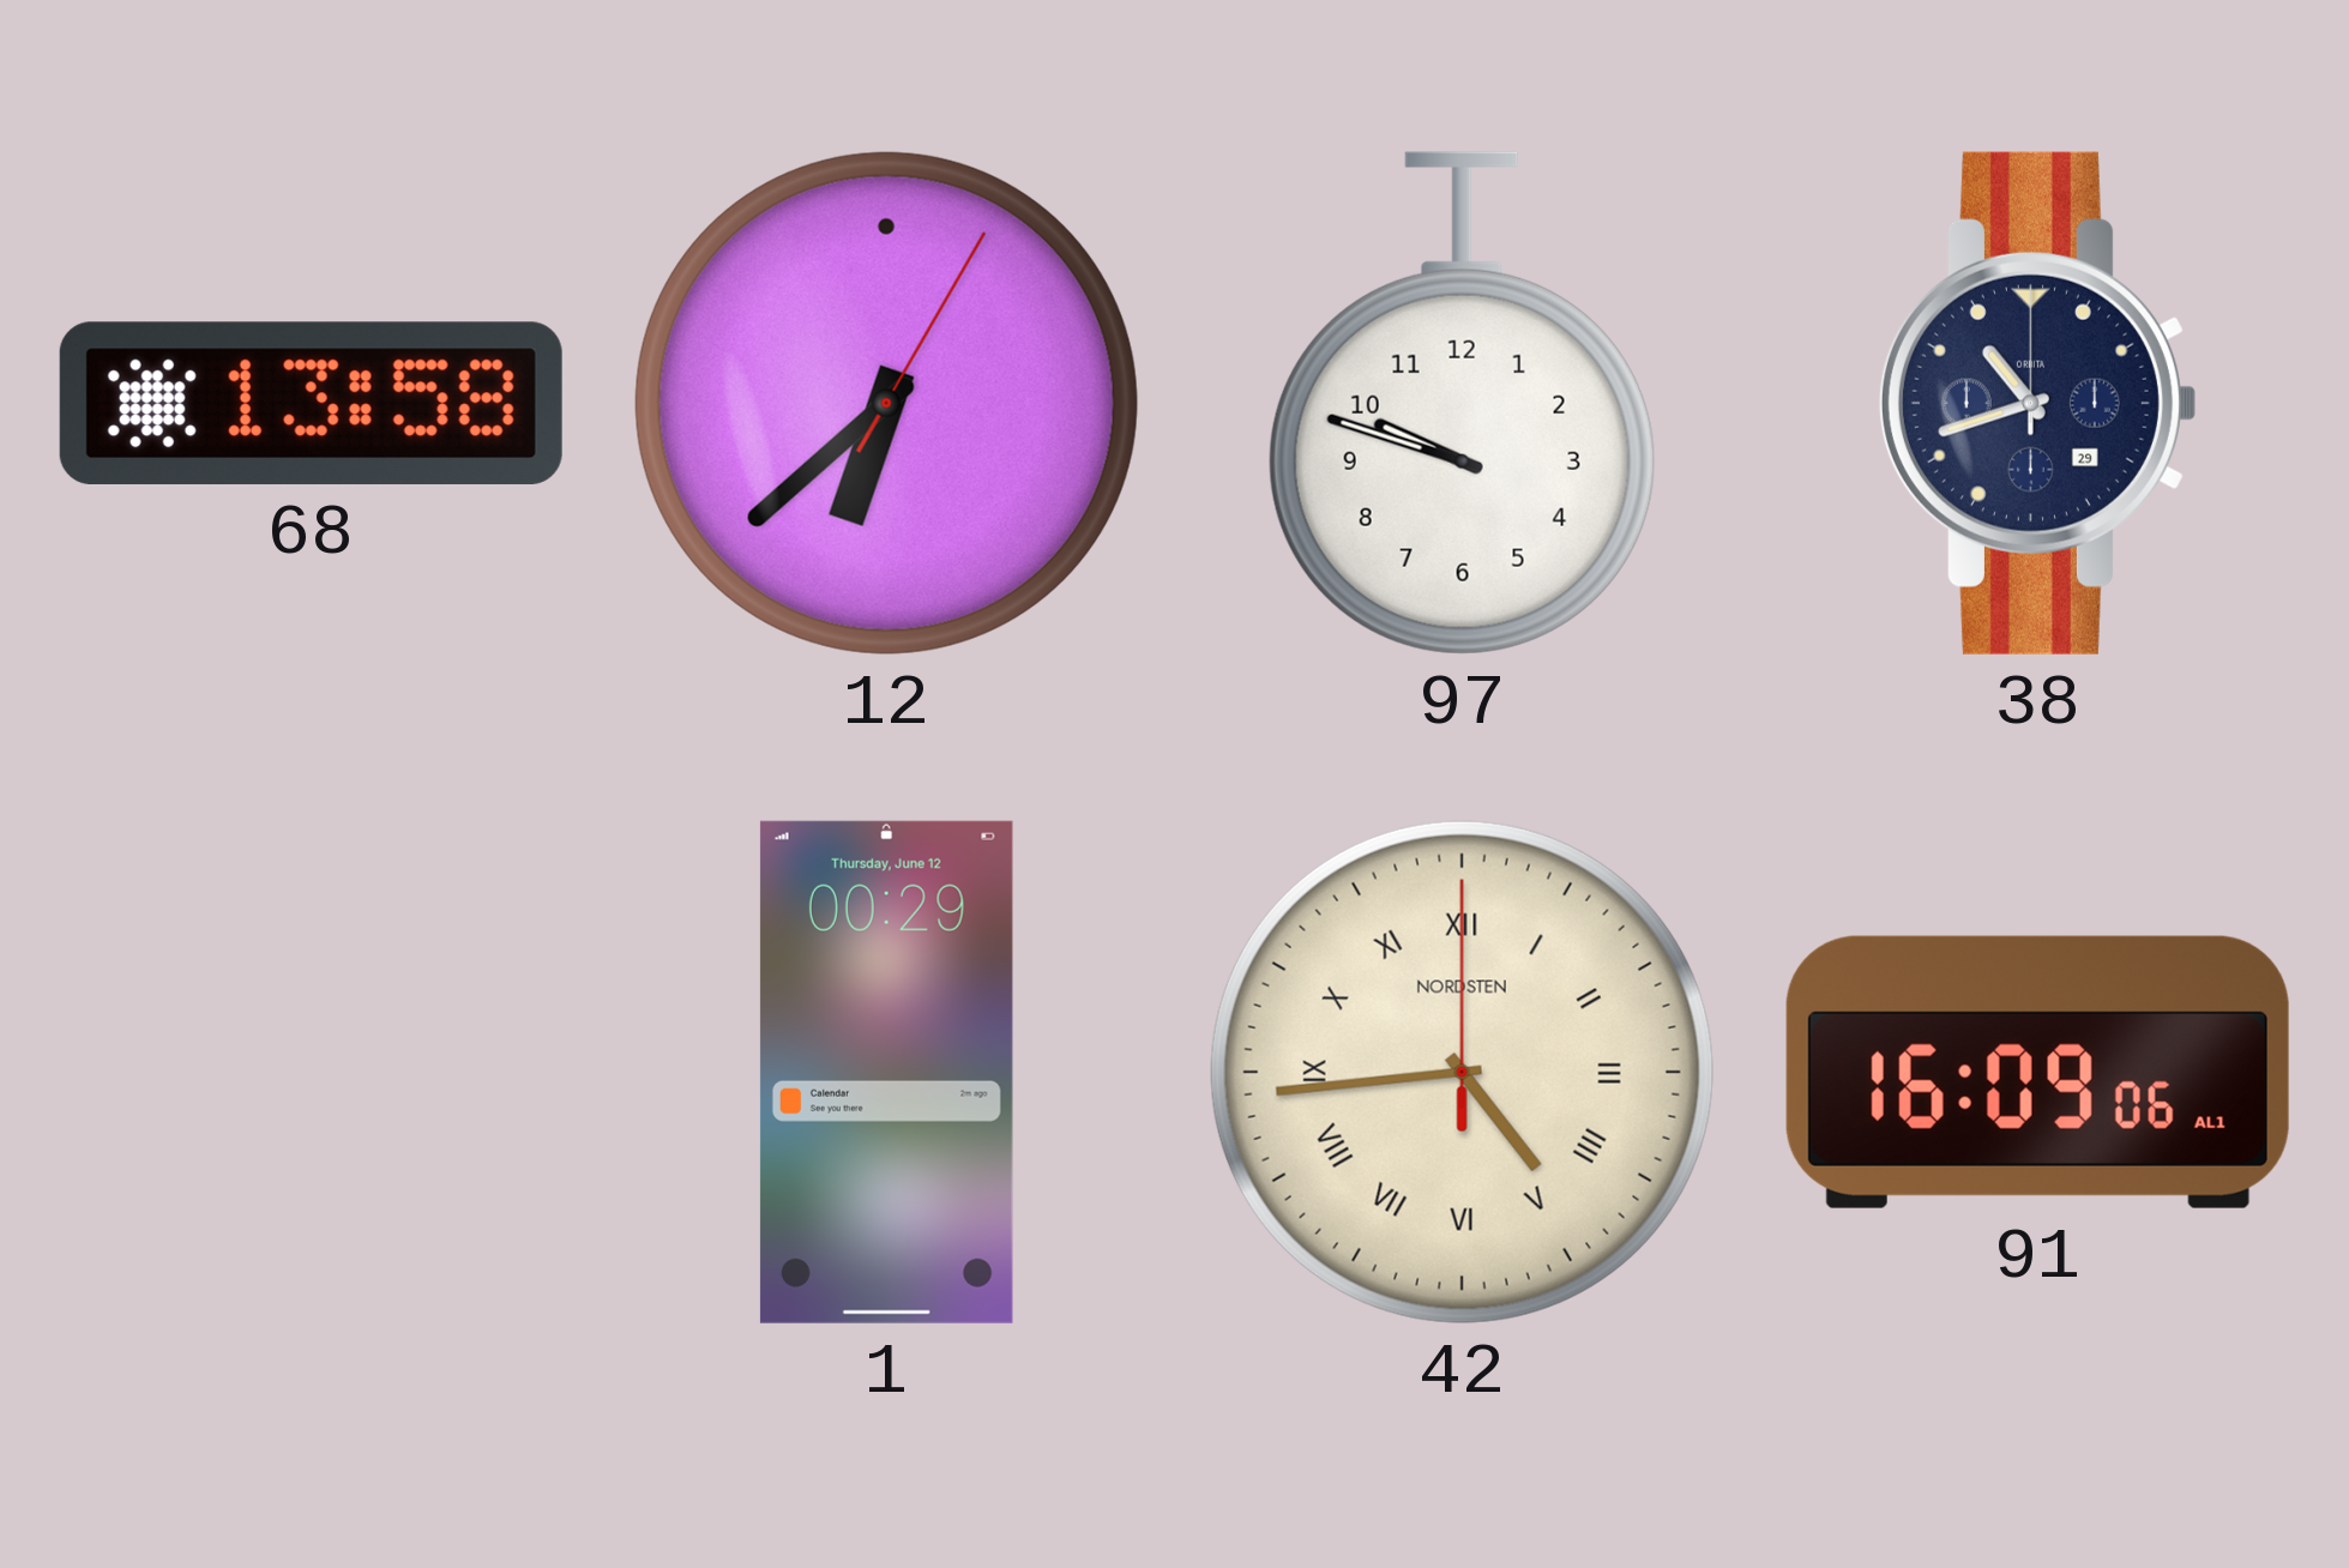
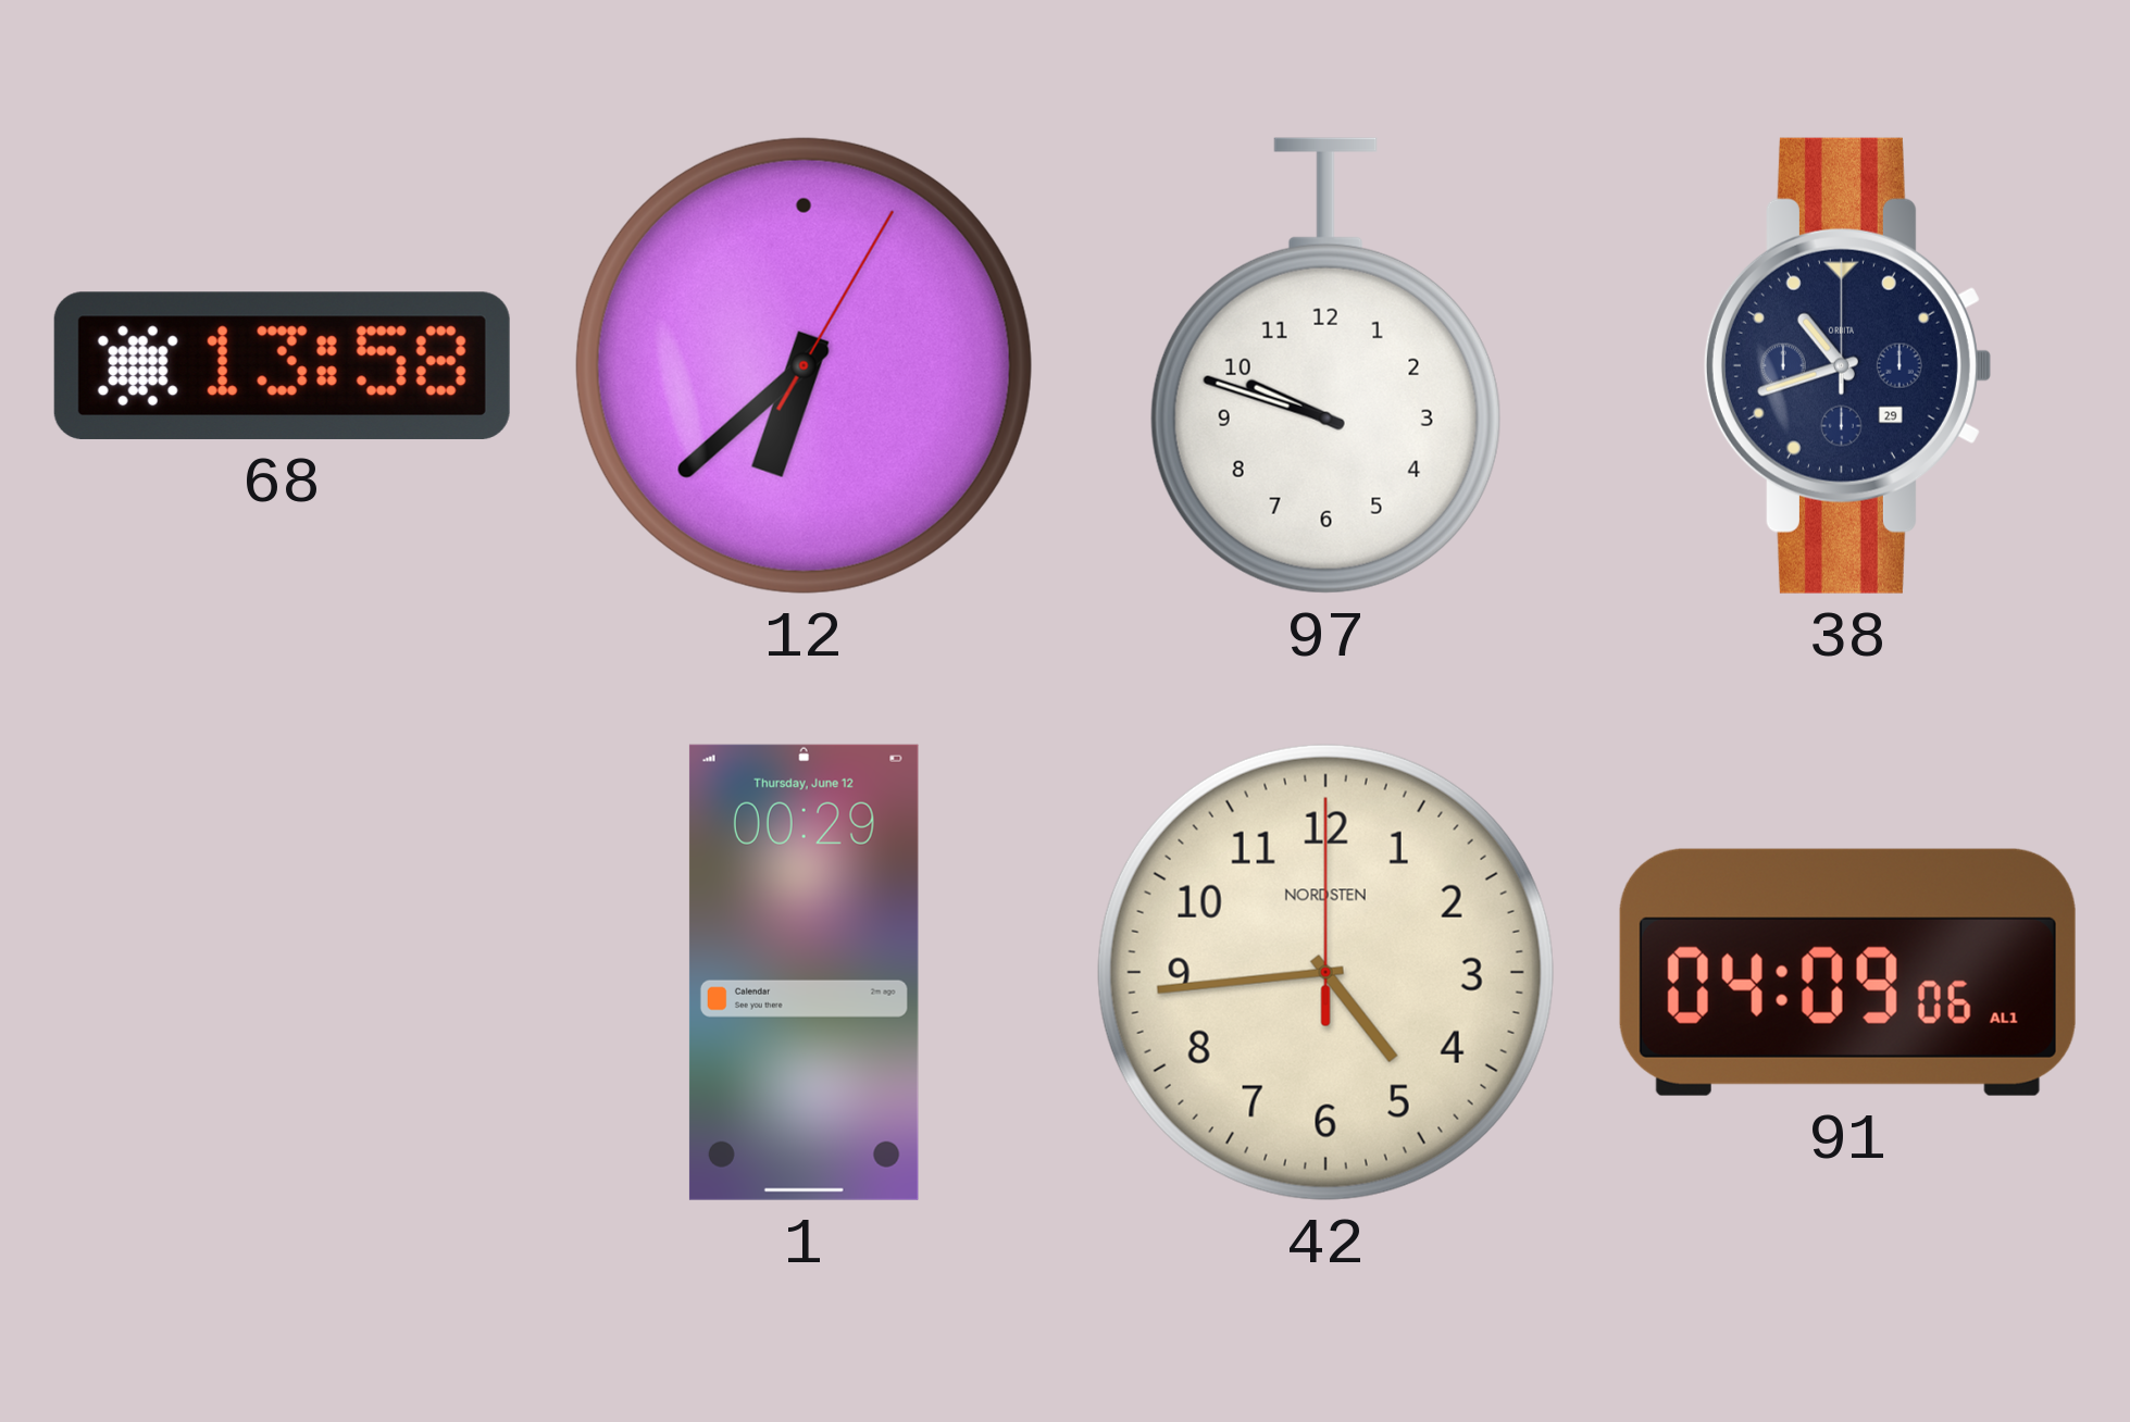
42 numerals: Roman -> Arabic (1325, 972)
91: 16:09 -> 04:09 (1847, 972)
